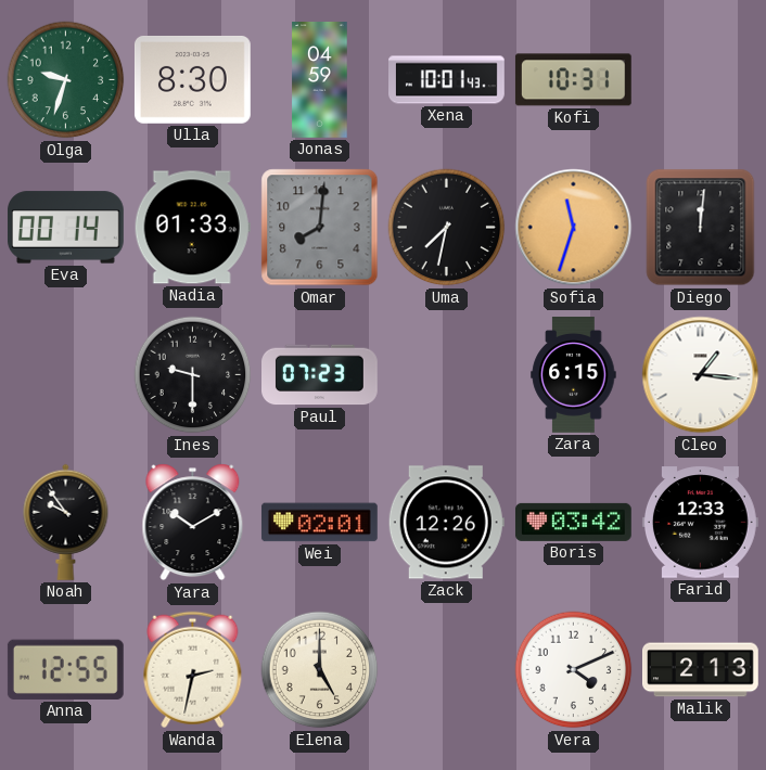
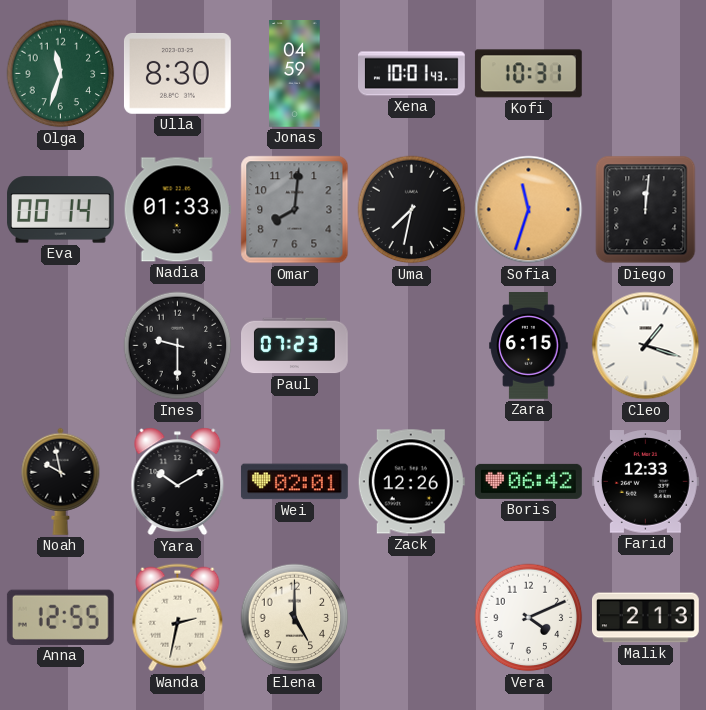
Olga: 9:33 -> 11:33 (61, 74)
Cleo: 1:16 -> 1:18 (646, 346)
Noah: 9:54 -> 9:58 (61, 481)
Boris: 03:42 -> 06:42 (528, 481)
